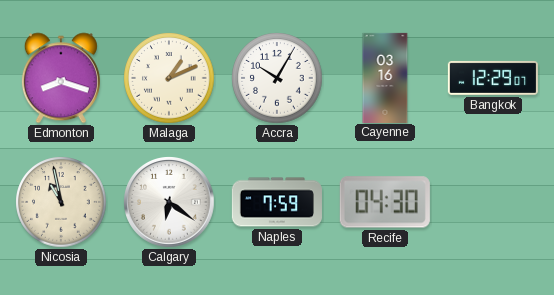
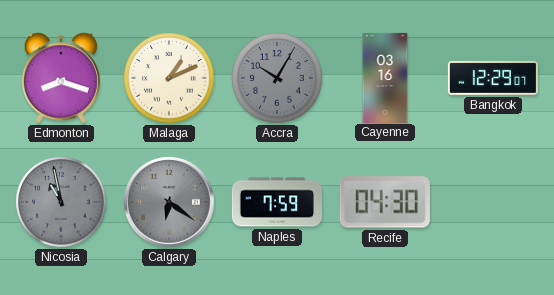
Accra dial: white -> grey (277, 78)
Nicosia dial: cream -> grey (61, 202)
Calgary dial: white -> grey (170, 203)
